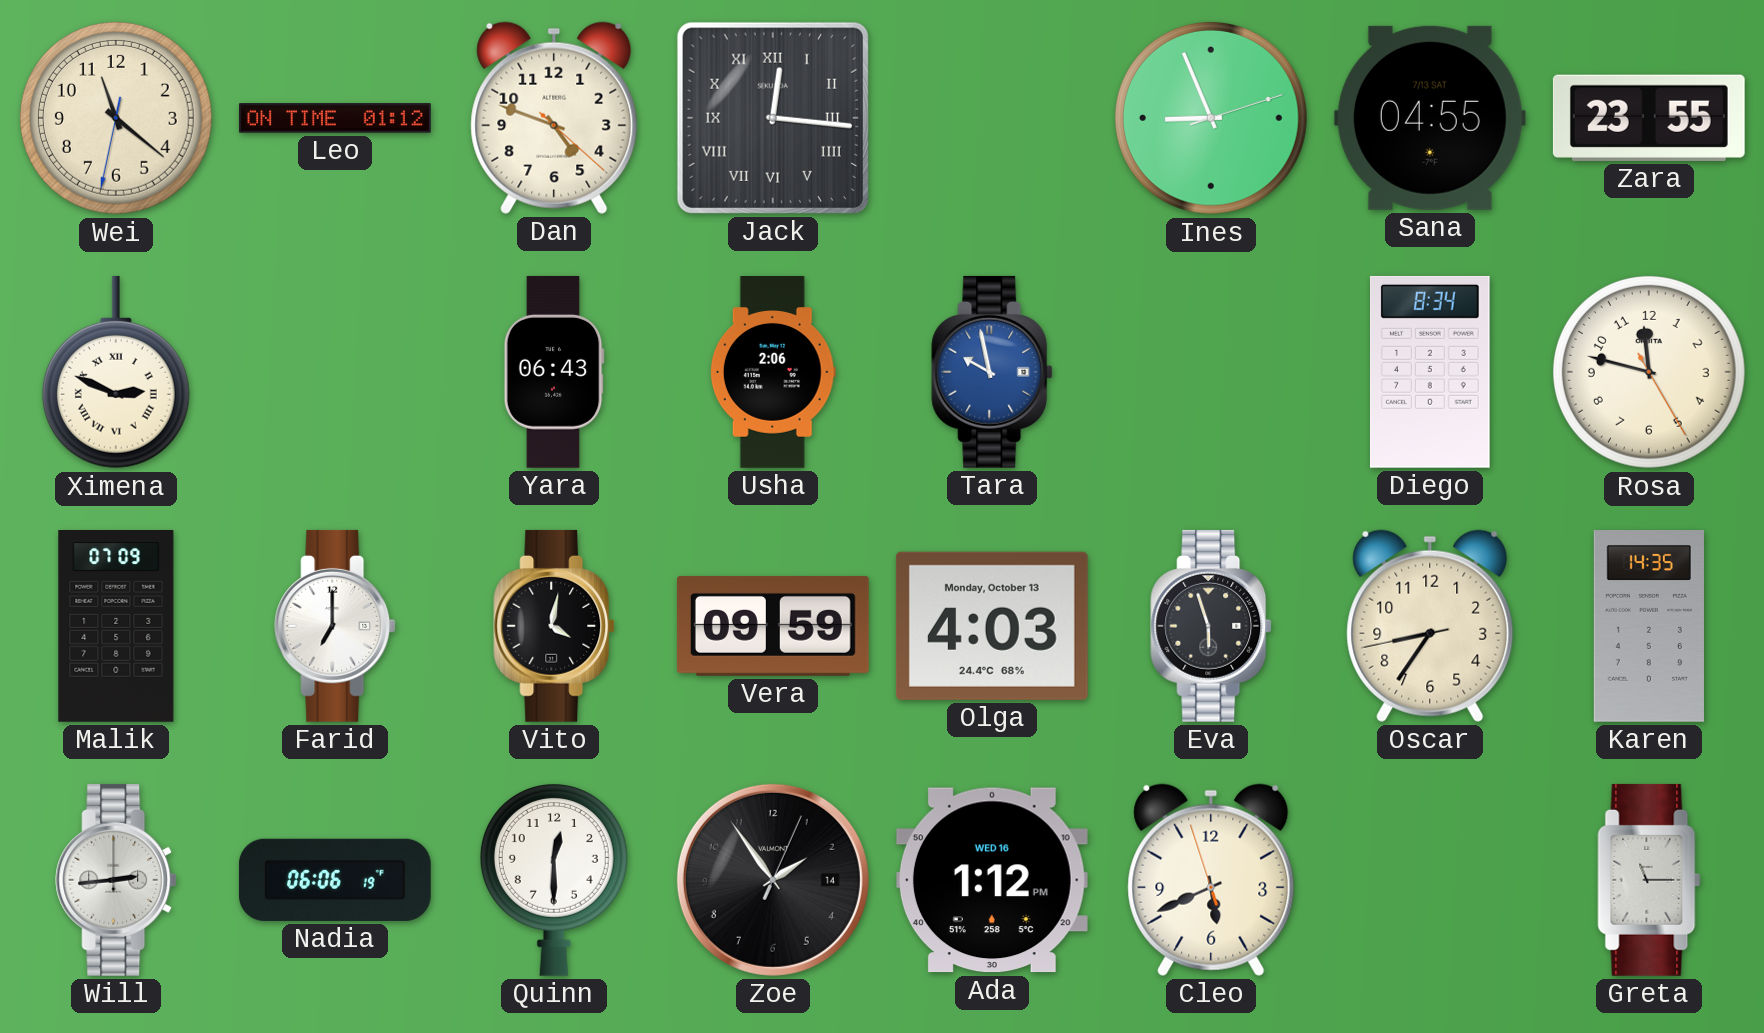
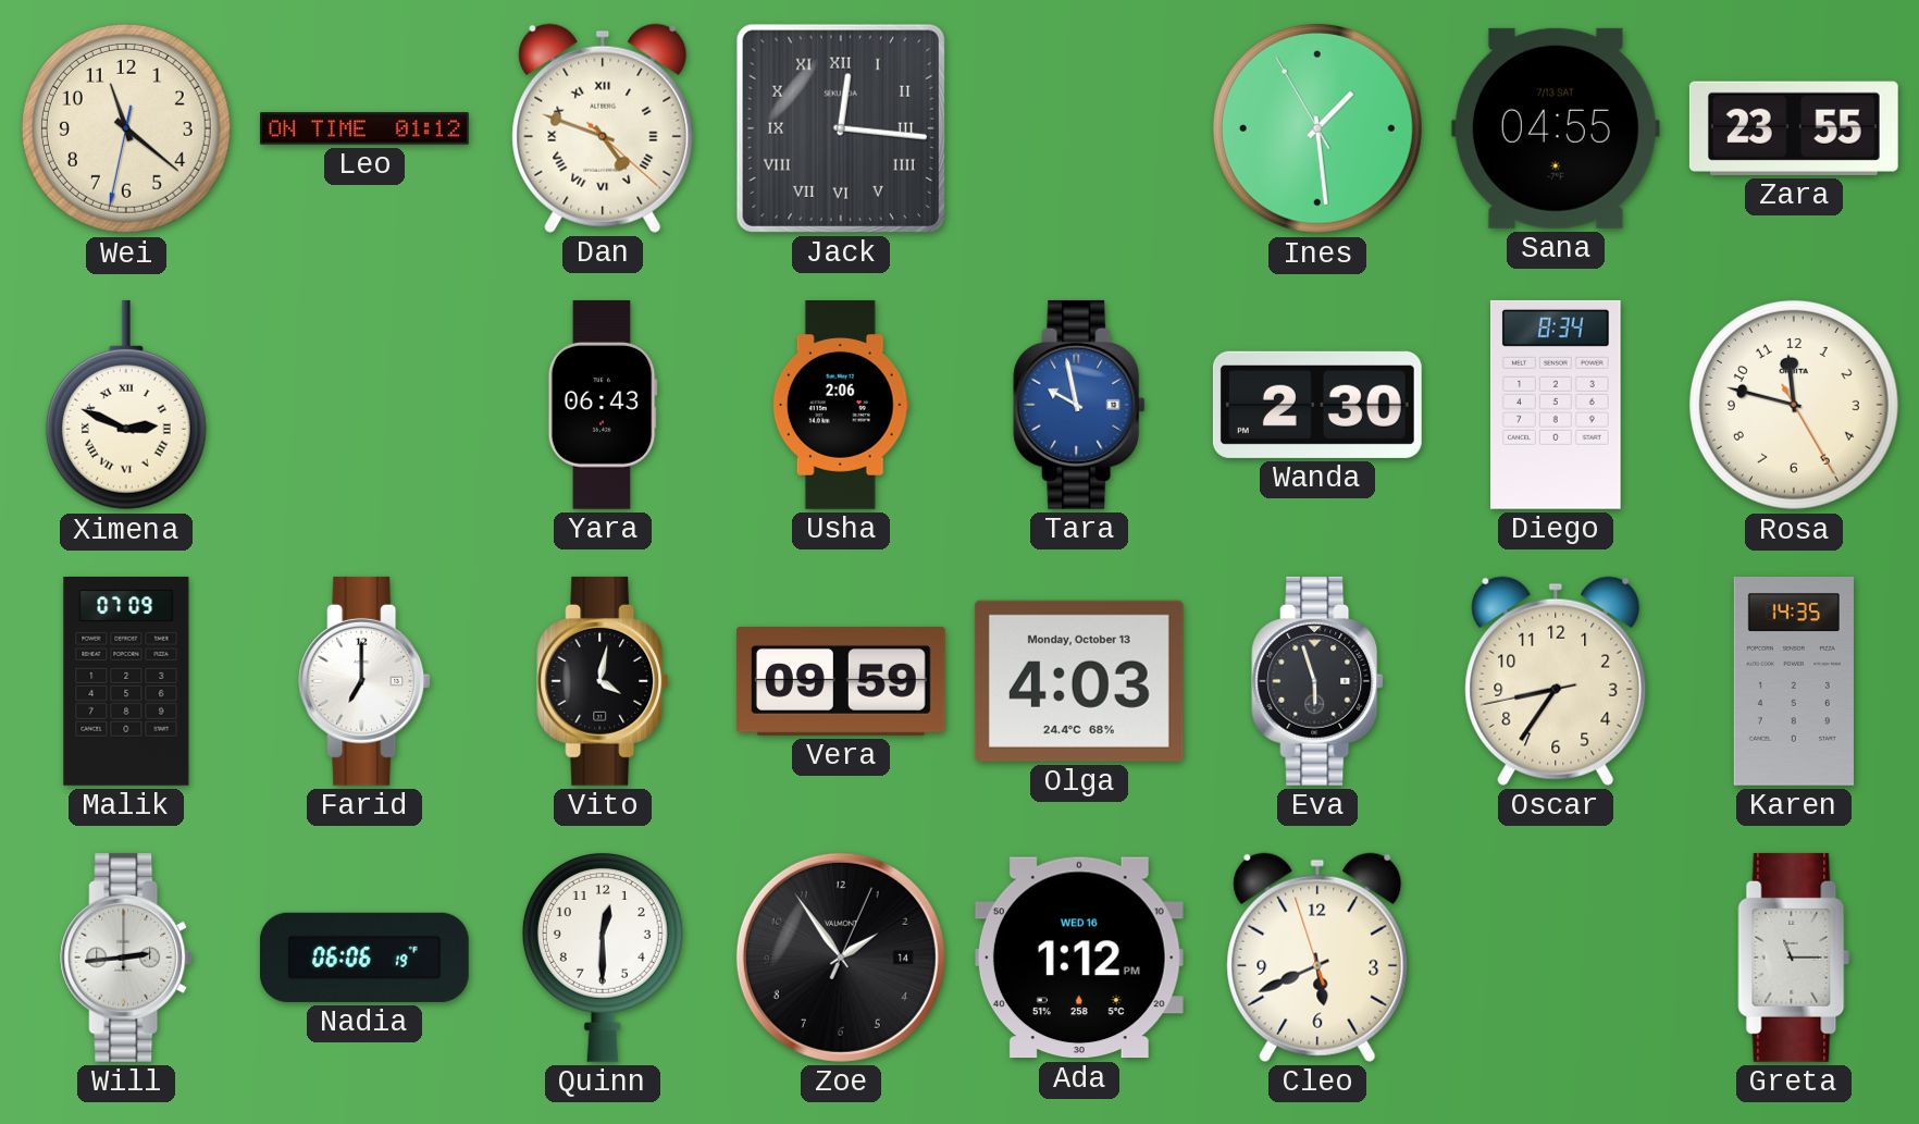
Dan numerals: Arabic -> Roman (603, 128)
Ines: 8:56 -> 1:28 (1317, 128)
Wanda: none -> 2:30 (1317, 405)
